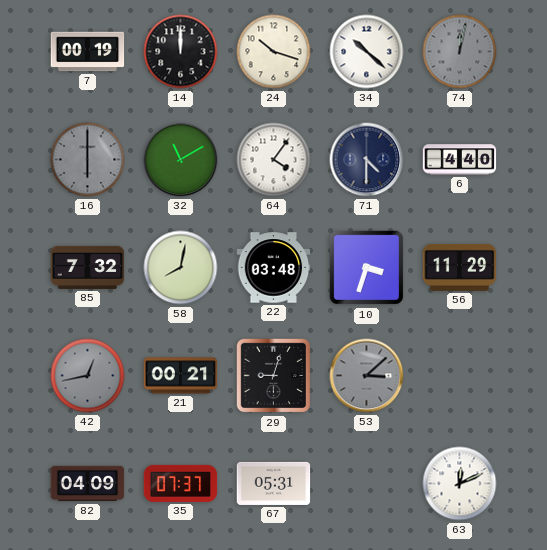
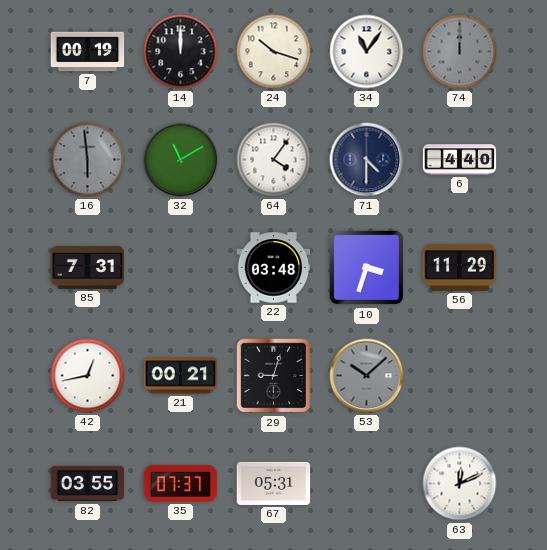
34: 10:22 -> 11:06 (367, 52)
74: 12:02 -> 12:00 (460, 52)
16: 6:00 -> 5:59 (88, 160)
85: 7:32 -> 7:31 (88, 267)
58: 8:02 -> none (181, 268)
42 dial: grey -> white (88, 376)
53: 3:08 -> 10:08 (367, 376)
82: 04:09 -> 03:55 (88, 484)
